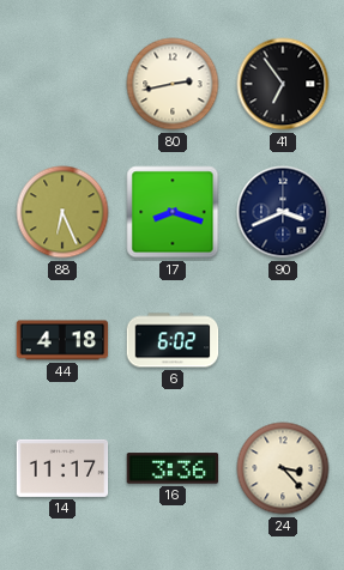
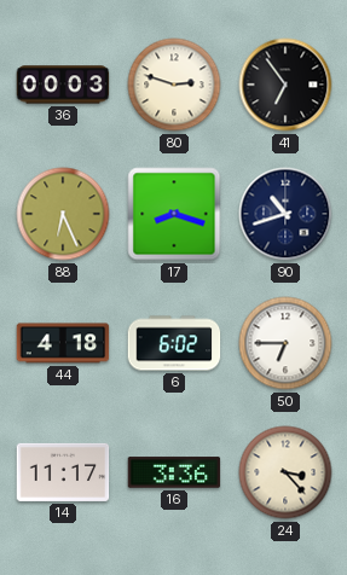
36: none -> 00:03 (63, 85)
80: 2:43 -> 2:48 (174, 85)
90: 3:41 -> 10:42 (285, 214)
50: none -> 6:45 (285, 343)
